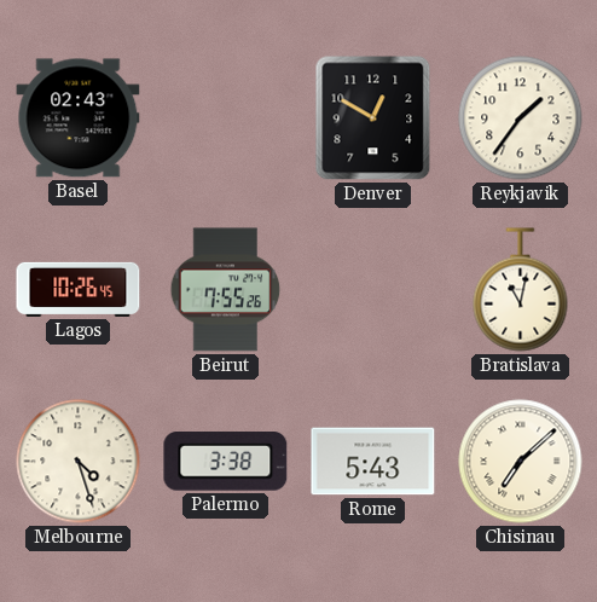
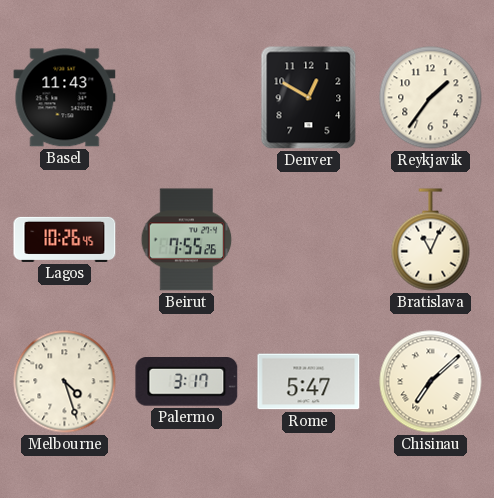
Basel: 02:43 -> 11:43 (65, 98)
Bratislava: 11:02 -> 11:04 (431, 240)
Palermo: 3:38 -> 3:17 (187, 382)
Rome: 5:43 -> 5:47 (309, 382)
